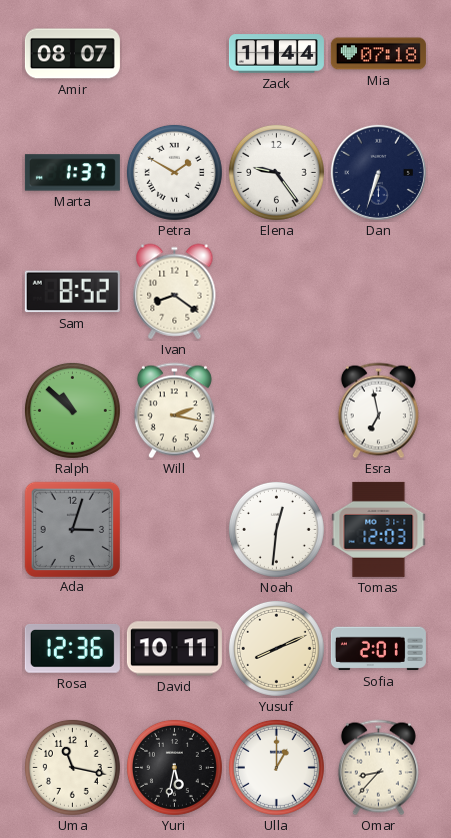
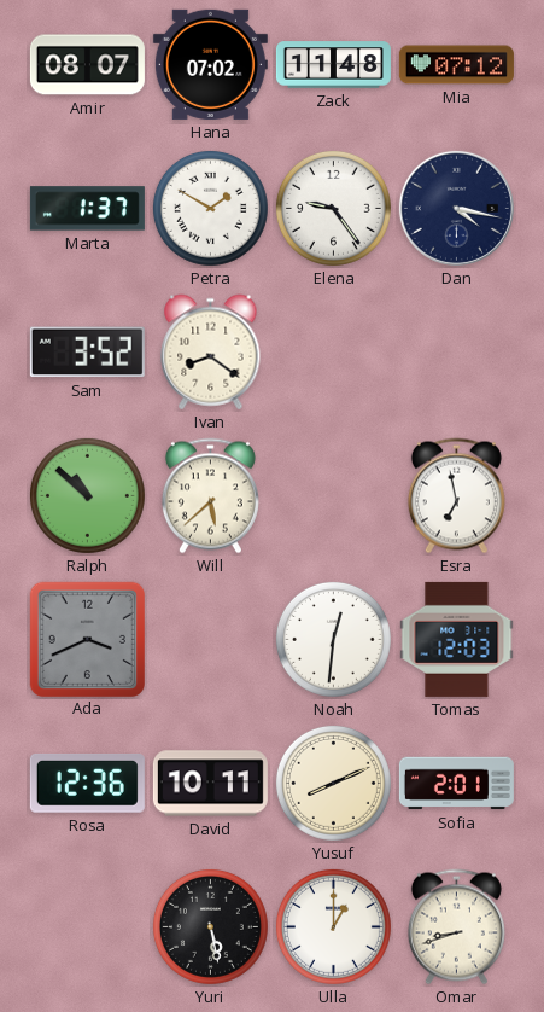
Hana: none -> 07:02 (210, 64)
Zack: 11:44 -> 11:48 (333, 65)
Mia: 07:18 -> 07:12 (456, 65)
Dan: 6:33 -> 4:17 (456, 208)
Sam: 8:52 -> 3:52 (87, 353)
Will: 2:17 -> 5:38 (210, 496)
Ada: 3:03 -> 3:41 (87, 639)
Uma: 11:17 -> none (72, 767)
Yuri: 5:32 -> 5:28 (210, 926)
Omar: 8:37 -> 8:42 (456, 927)
